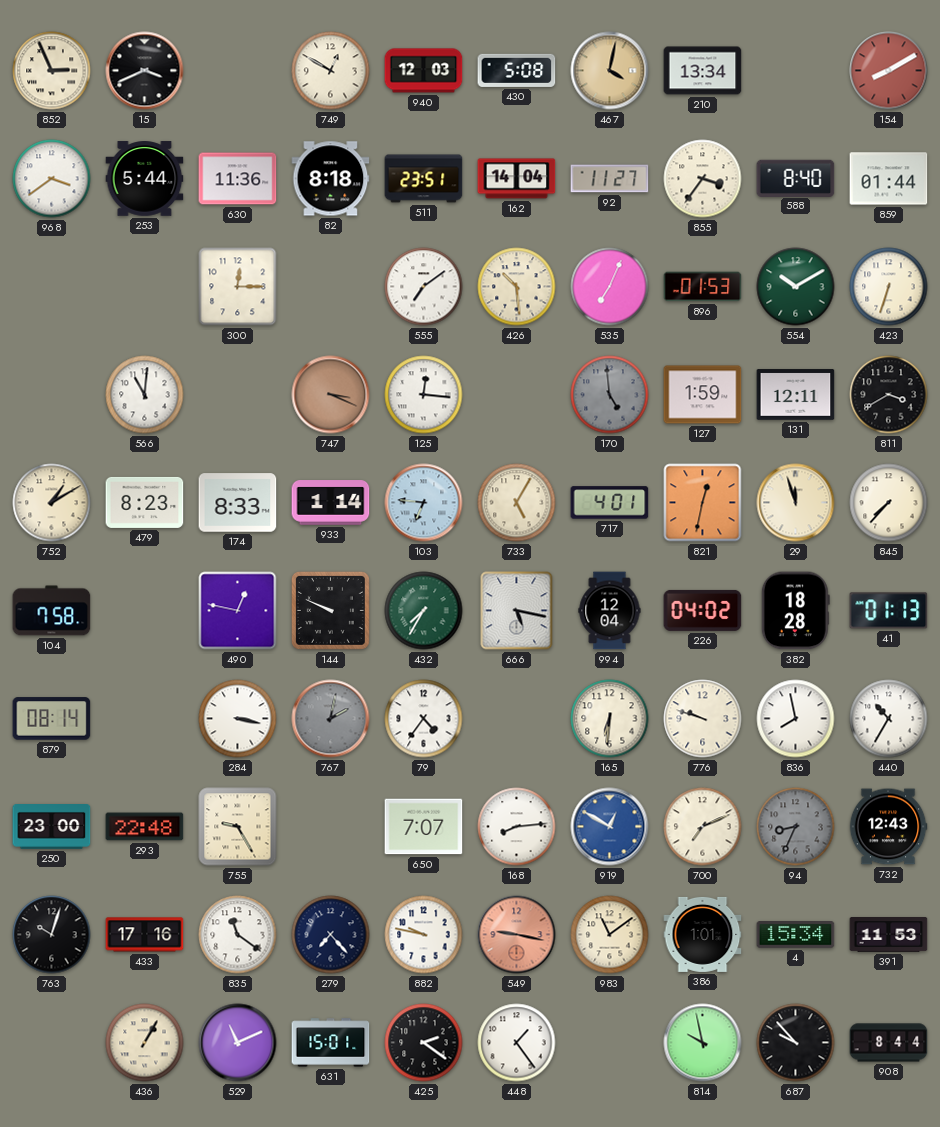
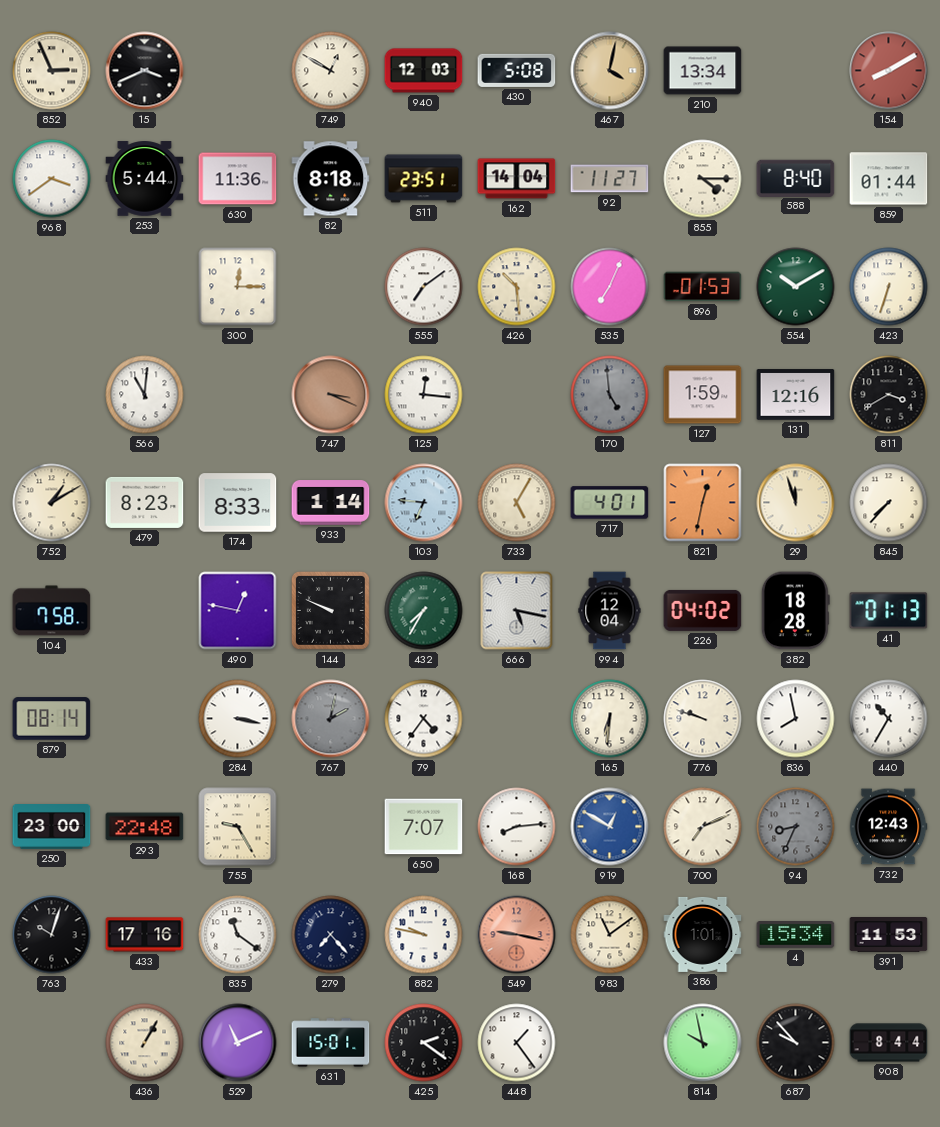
855: 3:36 -> 4:15 (703, 179)
131: 12:11 -> 12:16 (796, 395)
